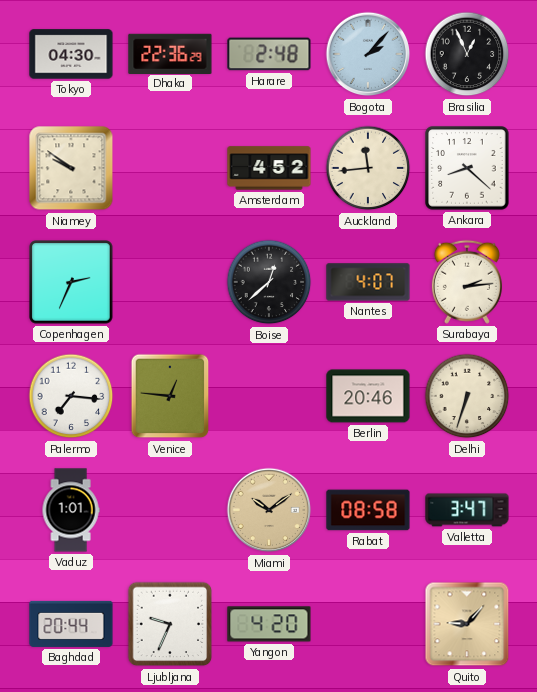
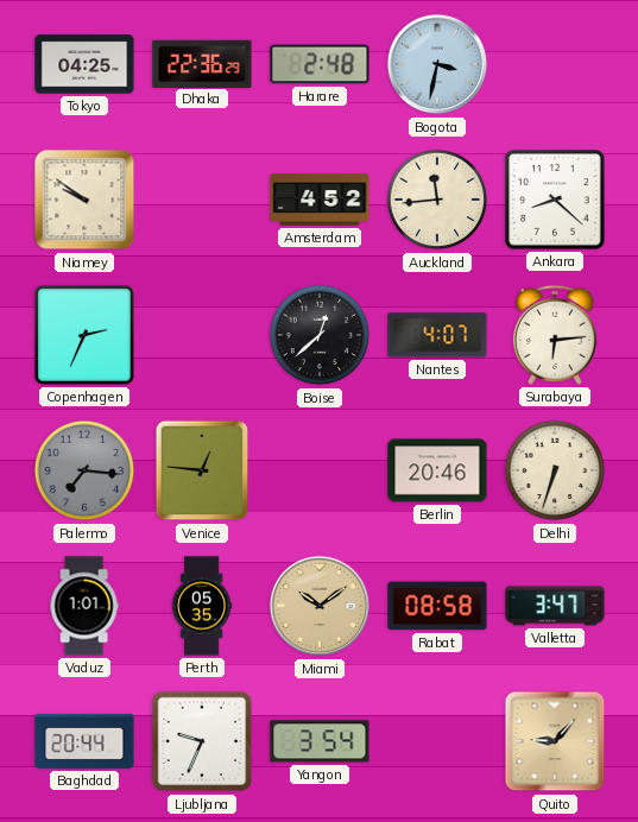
Tokyo: 04:30 -> 04:25 (84, 64)
Bogota: 2:07 -> 3:32 (437, 64)
Brasilia: 12:56 -> none (467, 54)
Surabaya: 2:14 -> 6:14 (555, 335)
Palermo dial: white -> grey (84, 470)
Perth: none -> 05:35 (202, 606)
Yangon: 4:20 -> 3:54 (320, 741)
